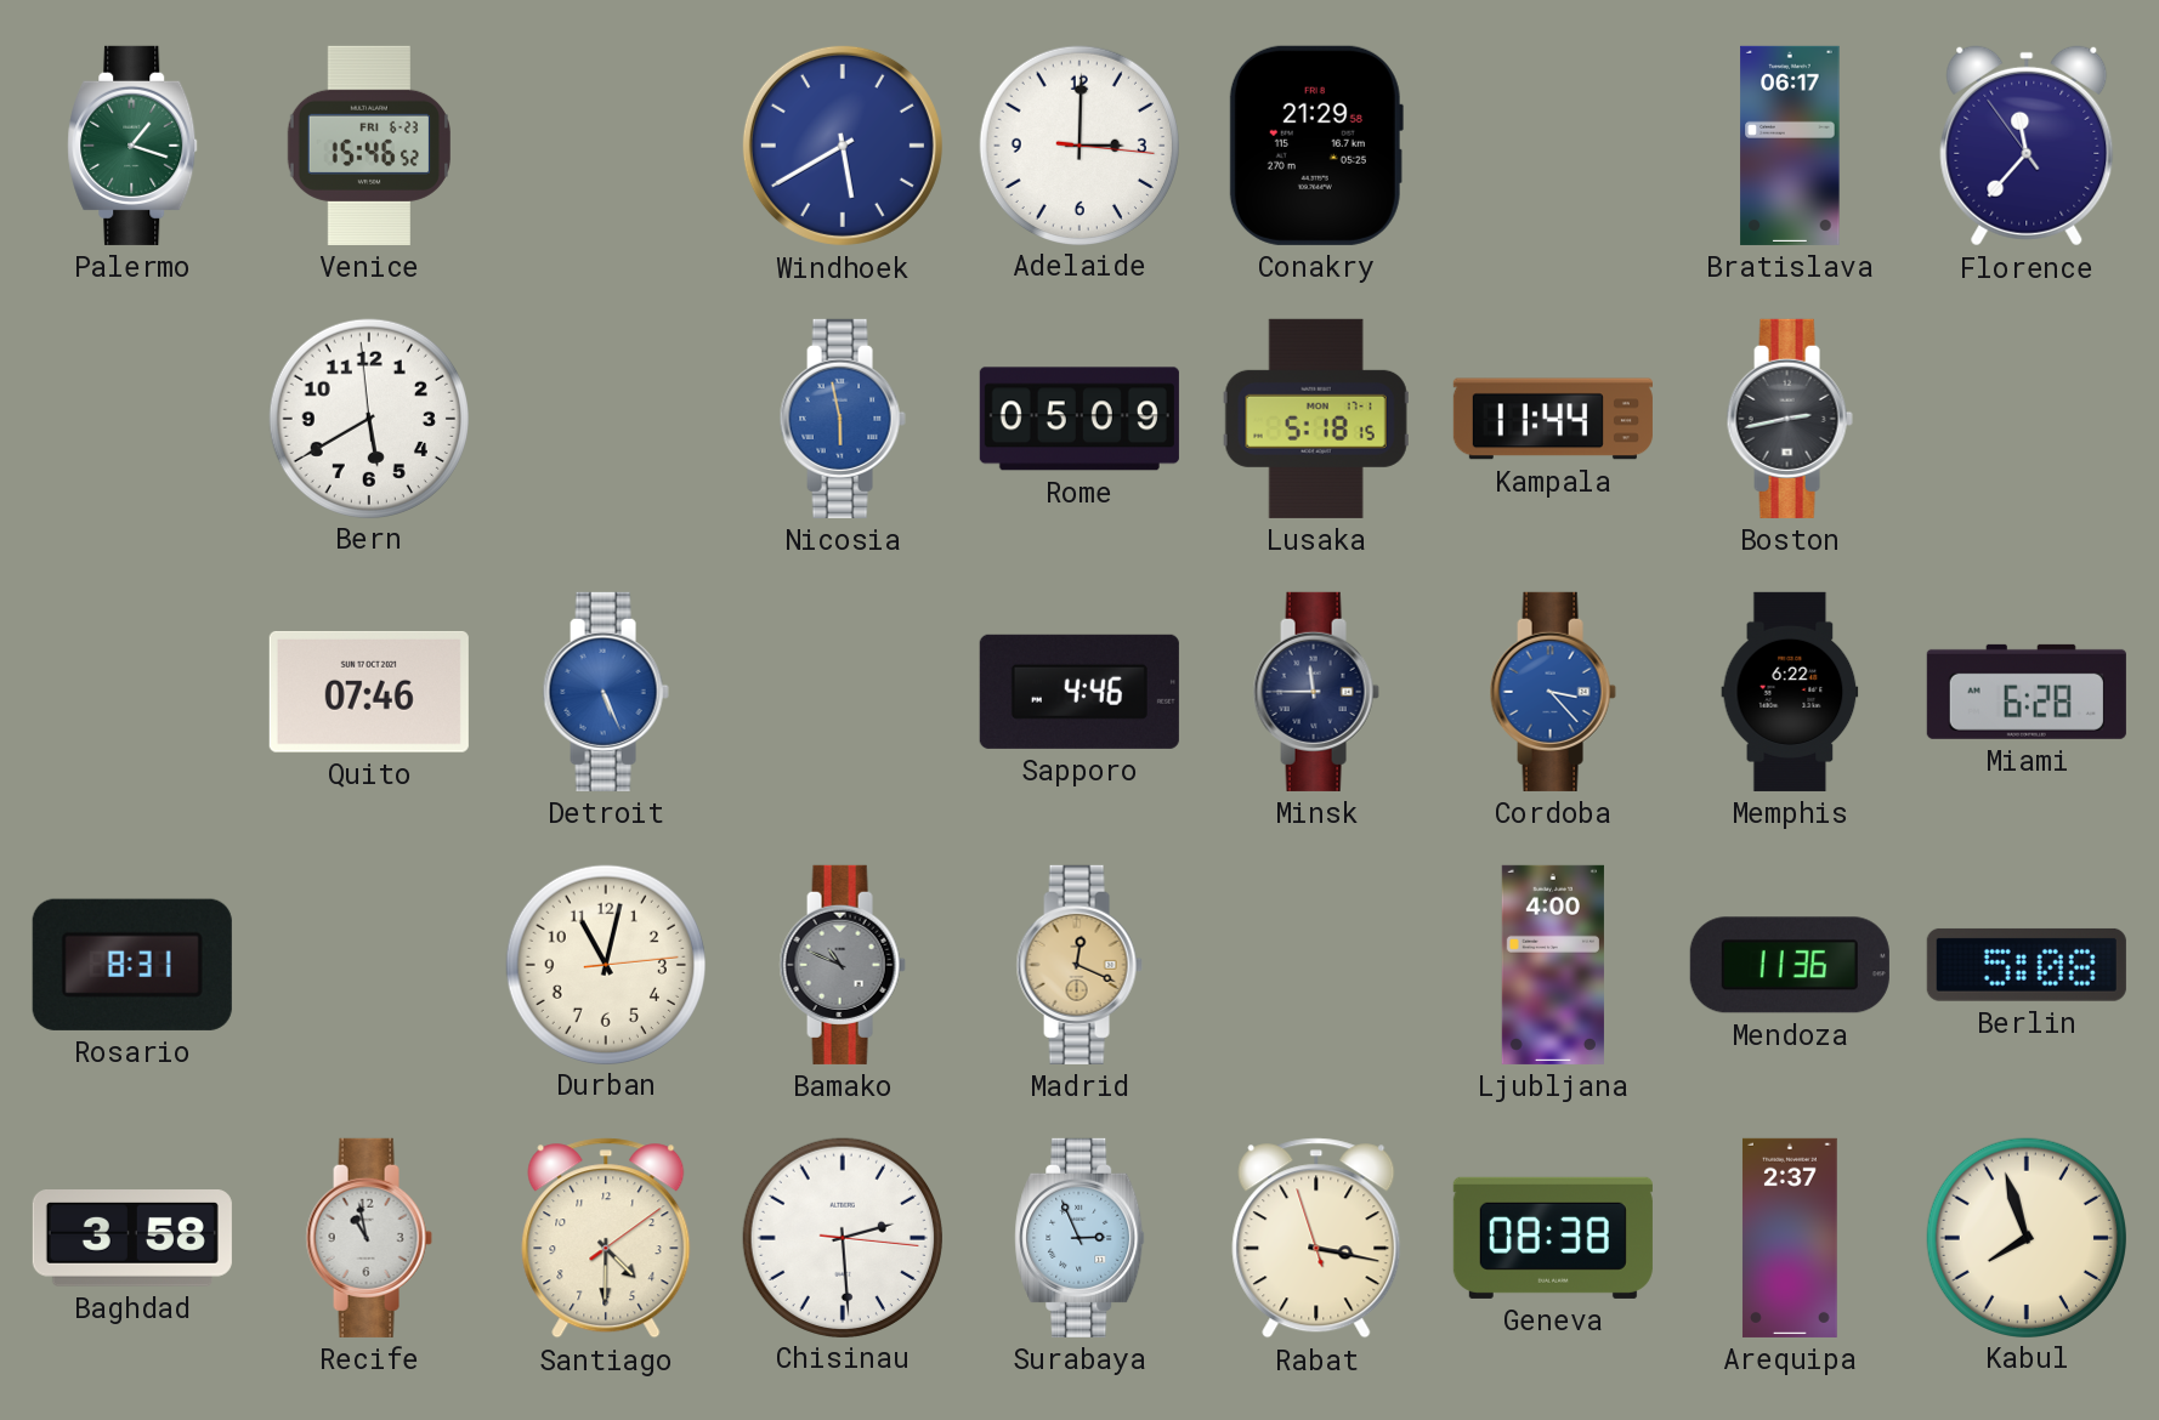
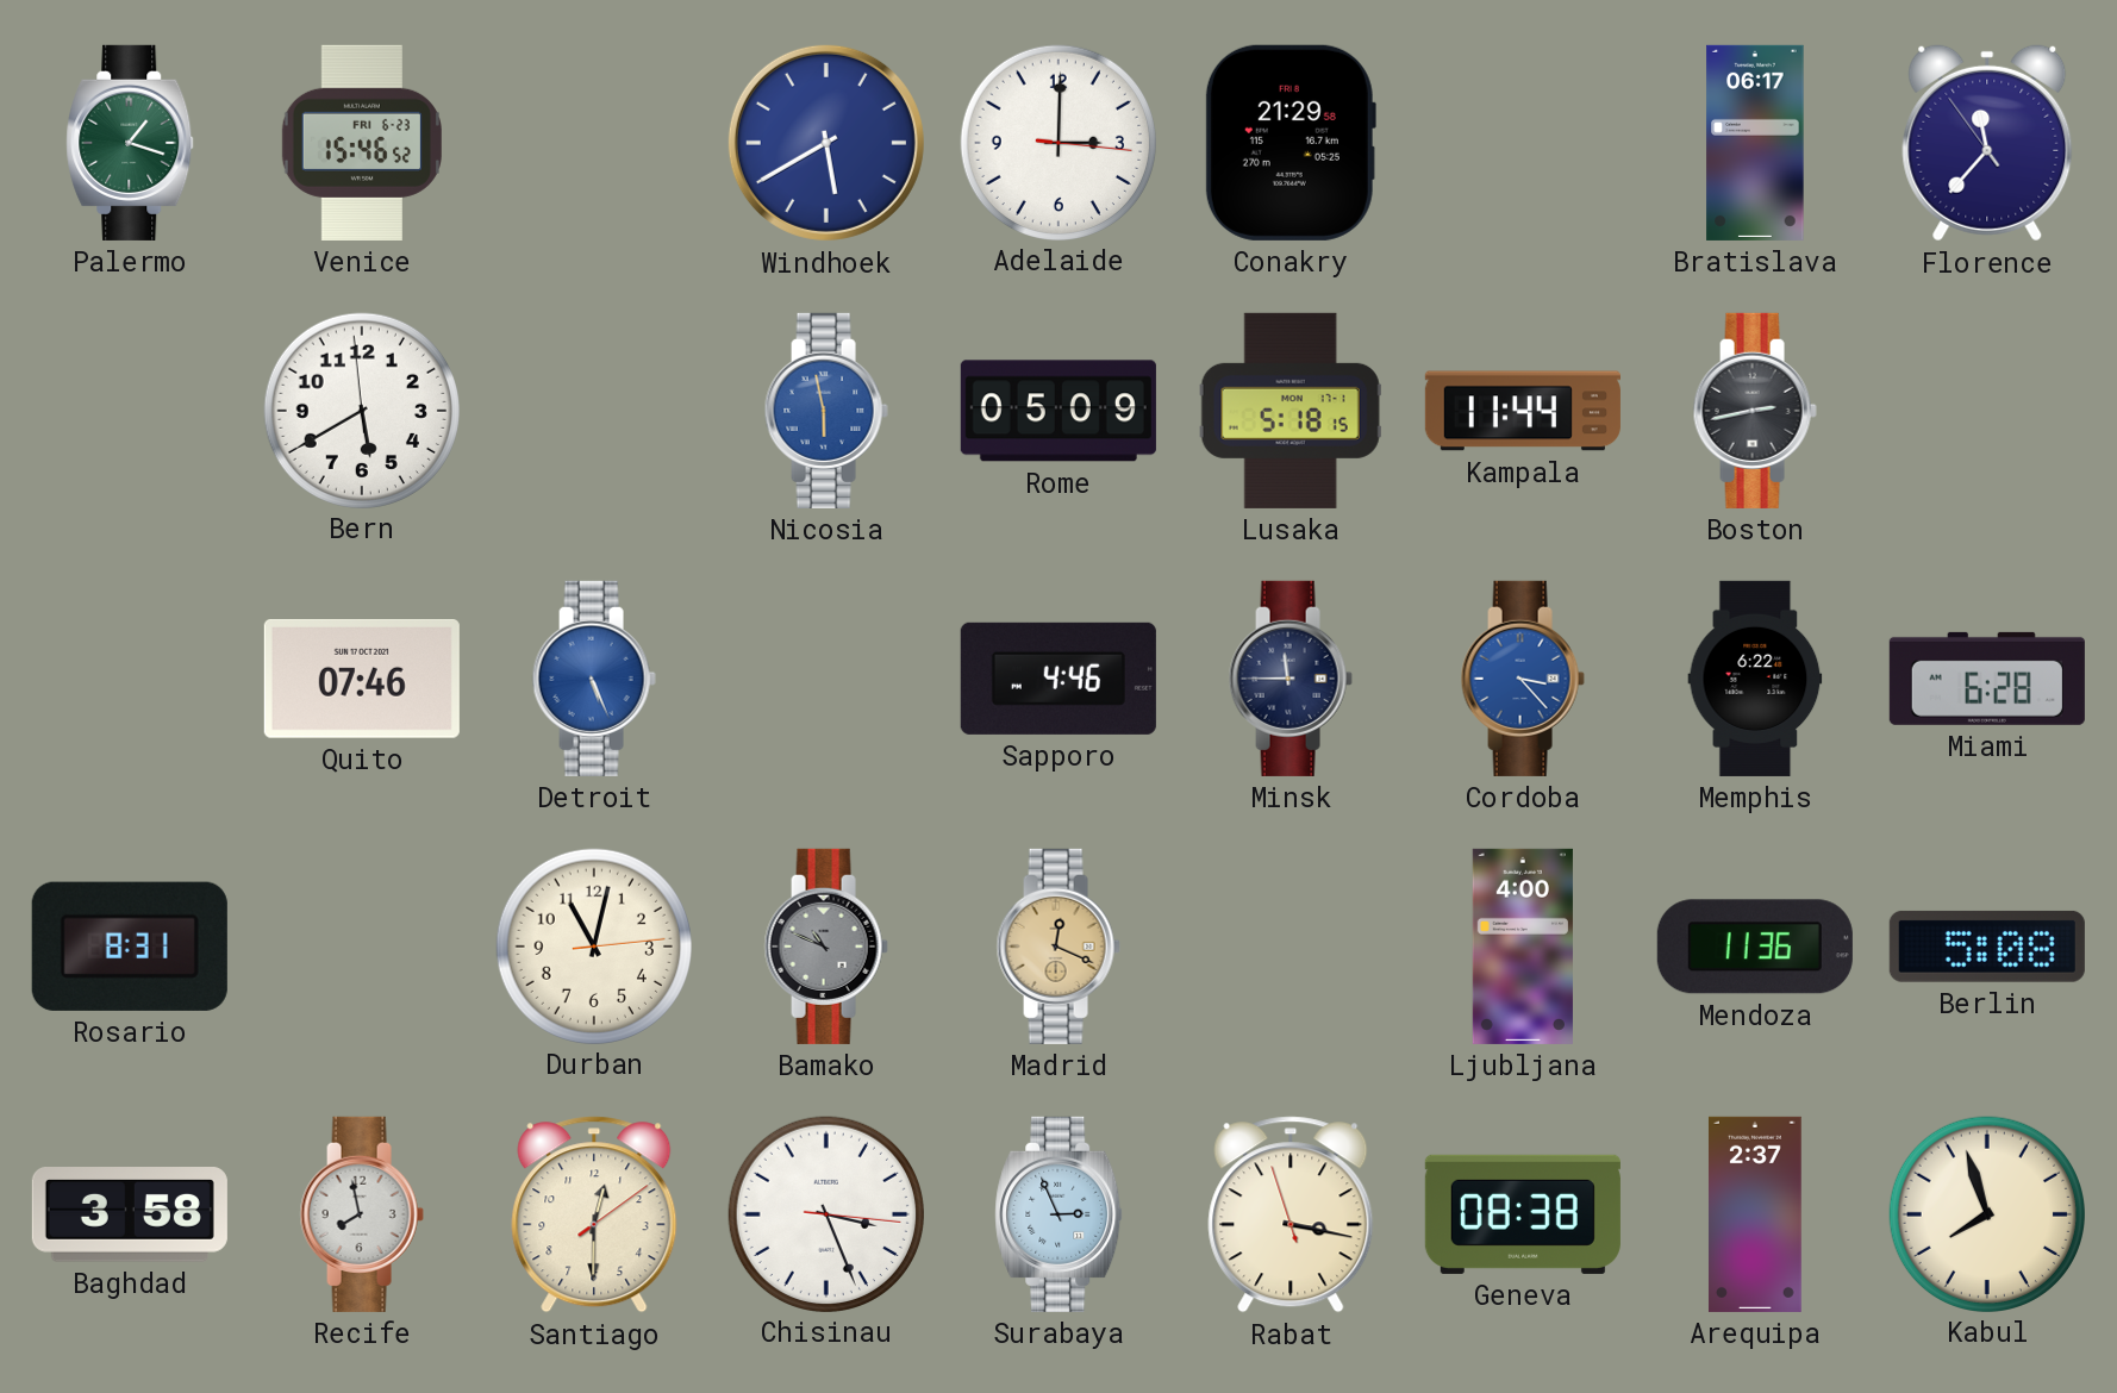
Recife: 10:58 -> 7:58 (362, 1214)
Santiago: 4:30 -> 12:30 (594, 1214)
Chisinau: 2:29 -> 3:26 (825, 1213)
